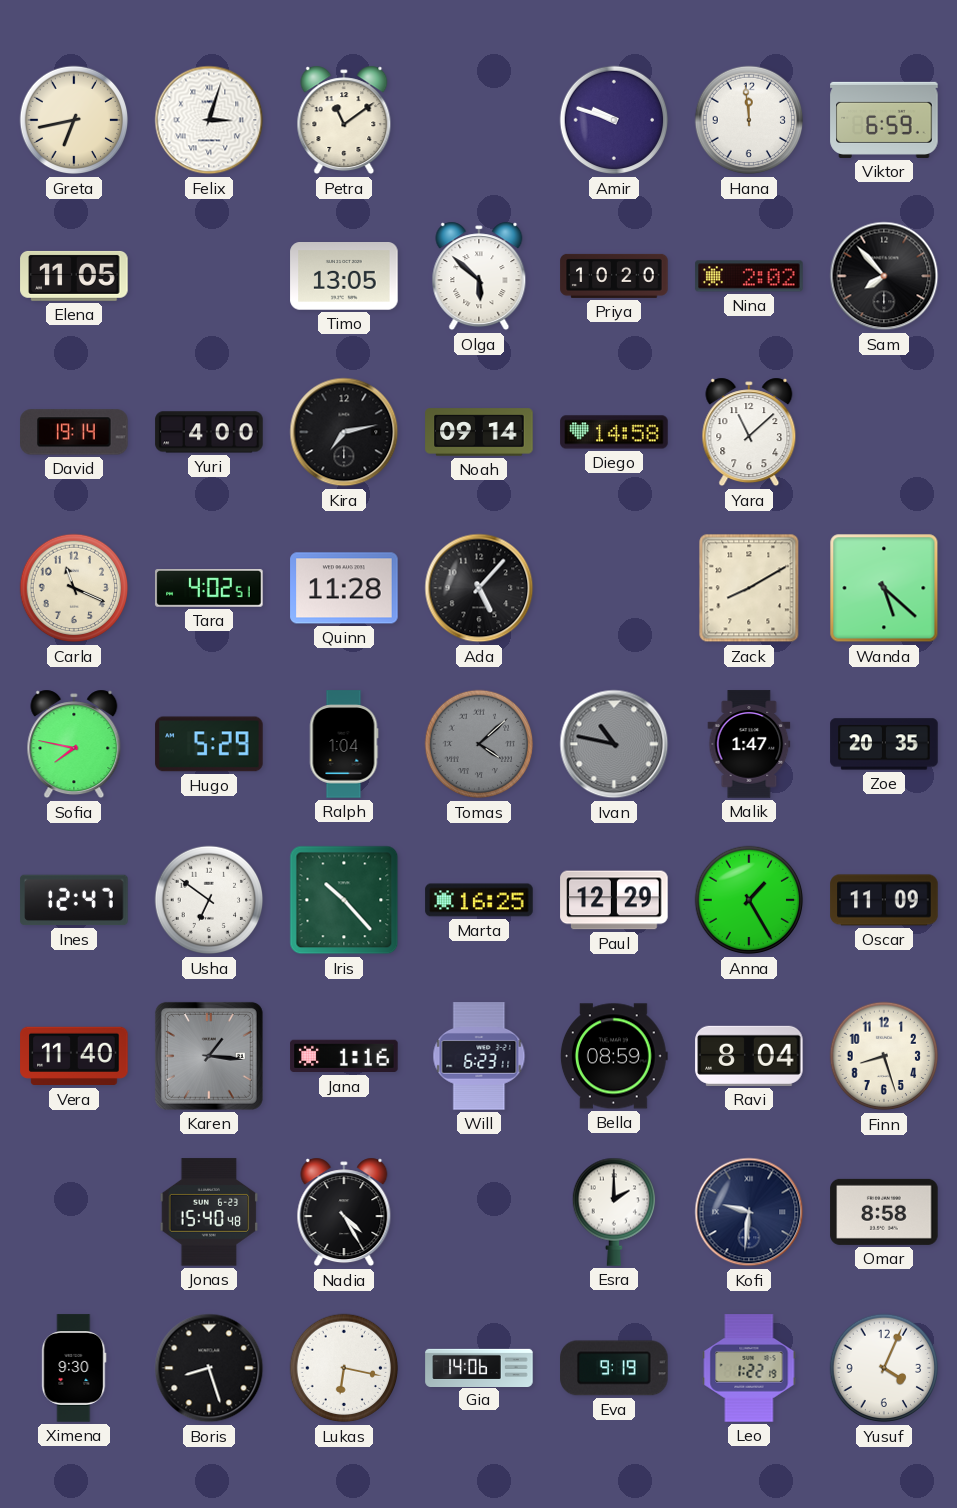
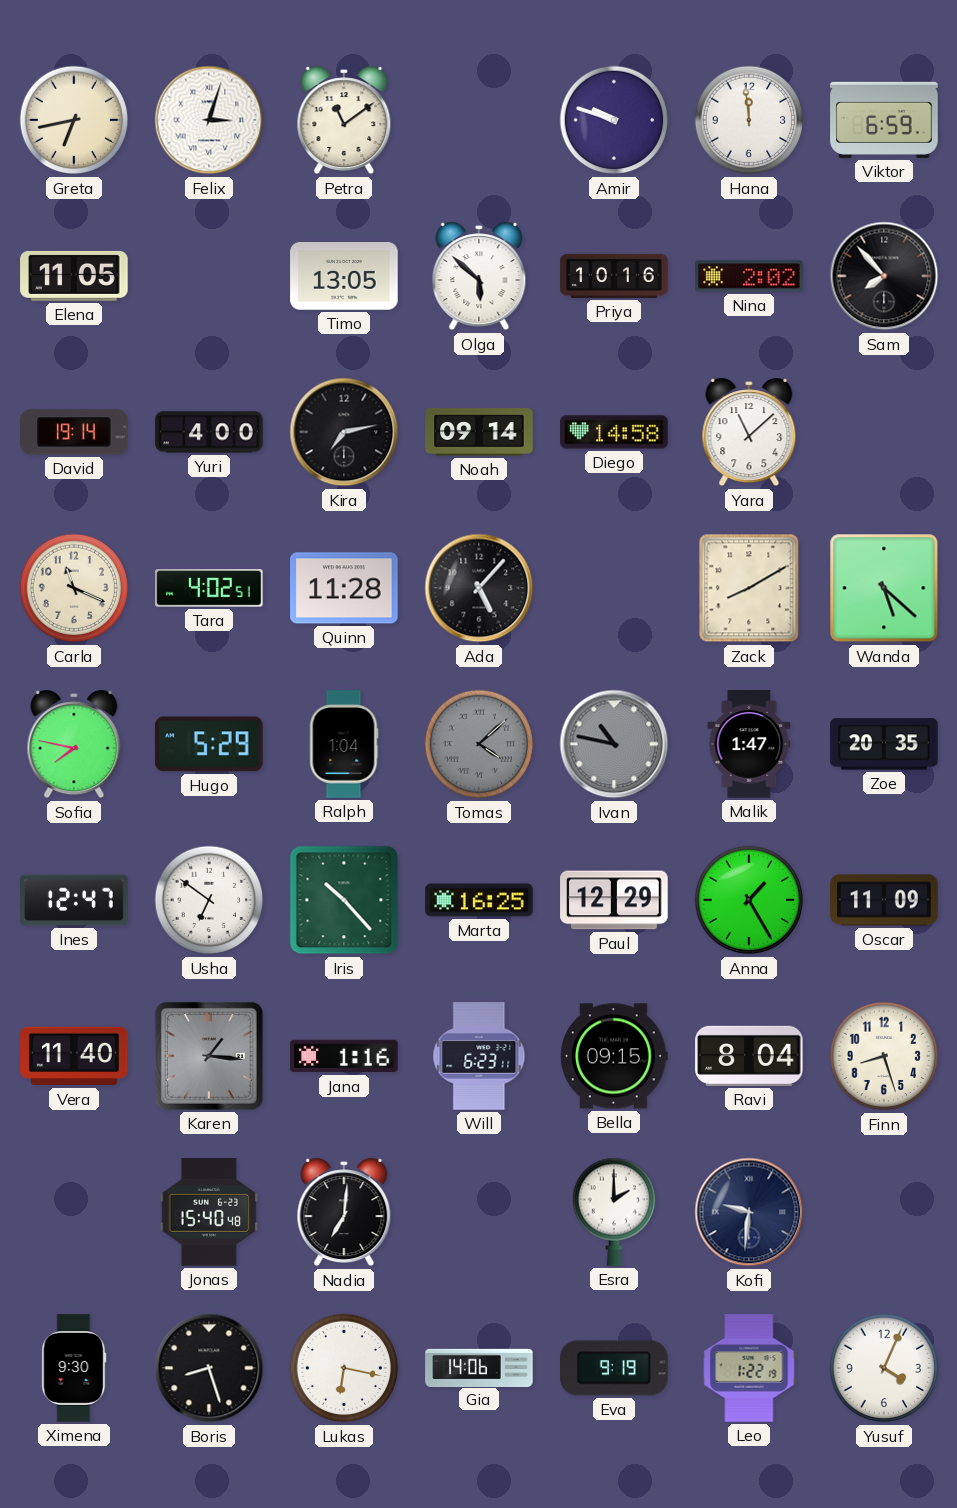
Priya: 10:20 -> 10:16 (614, 276)
Bella: 08:59 -> 09:15 (614, 1056)
Nadia: 4:25 -> 7:01 (344, 1212)
Omar: 8:58 -> none (884, 1212)
